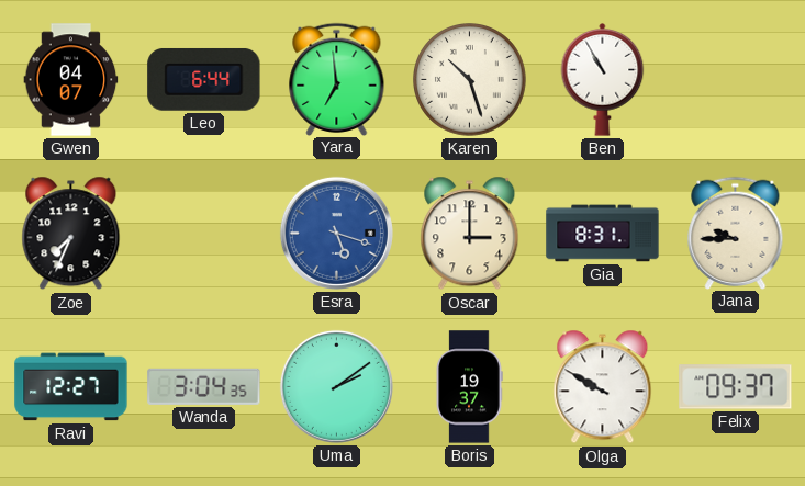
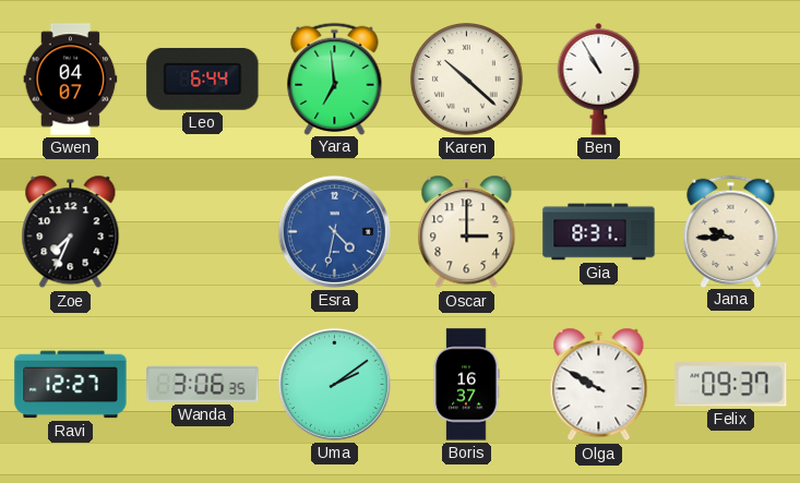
Karen: 10:27 -> 10:22 (467, 80)
Esra: 5:18 -> 4:32 (334, 231)
Wanda: 3:04 -> 3:06 (203, 384)
Boris: 19:37 -> 16:37 (466, 385)
